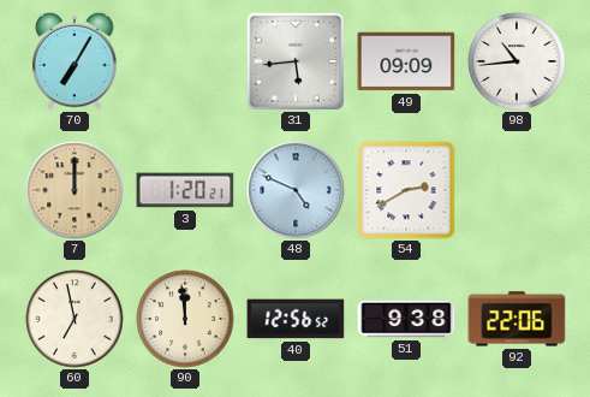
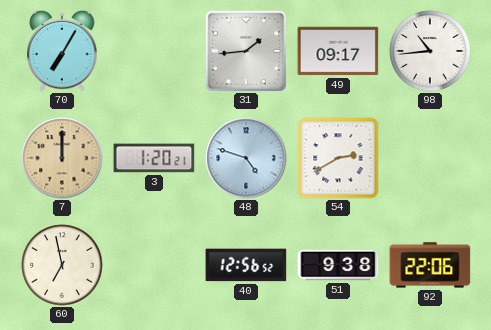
31: 5:44 -> 1:44 (245, 50)
49: 09:09 -> 09:17 (338, 51)
48: 4:49 -> 4:48 (246, 158)
90: 11:59 -> none (185, 319)
